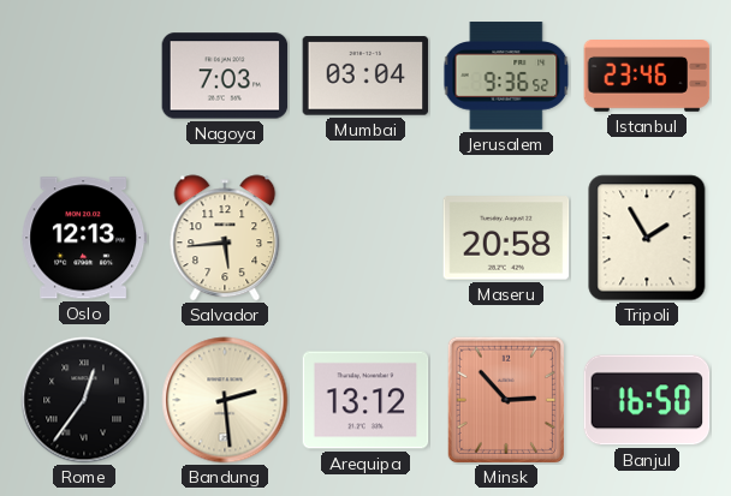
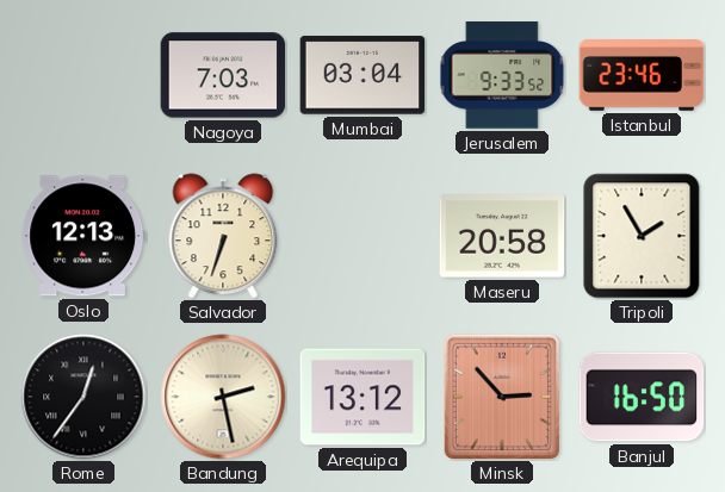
Jerusalem: 9:36 -> 9:33 (502, 75)
Salvador: 5:44 -> 6:33 (223, 236)
Bandung: 2:29 -> 2:28 (223, 397)
